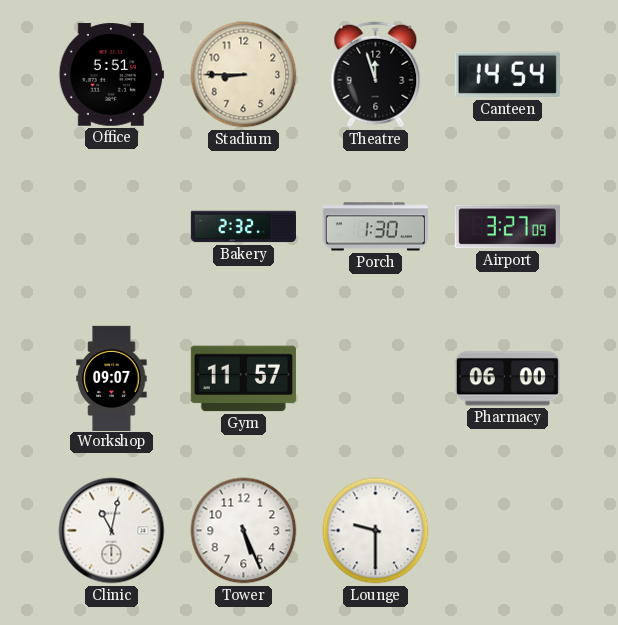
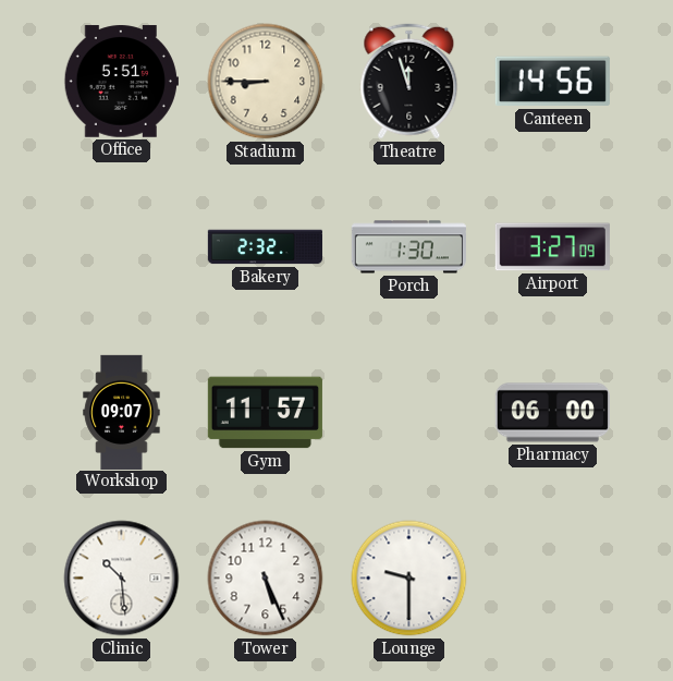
Canteen: 14:54 -> 14:56 (552, 82)
Clinic: 11:02 -> 10:29 (122, 579)
